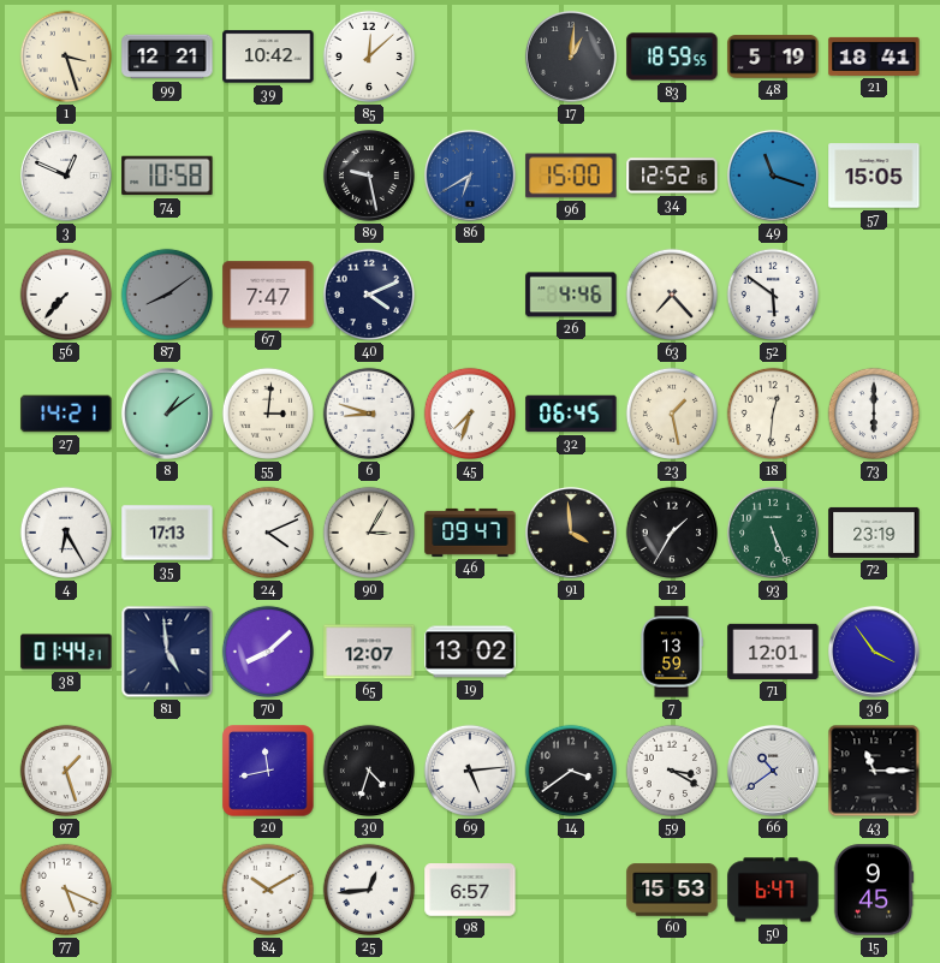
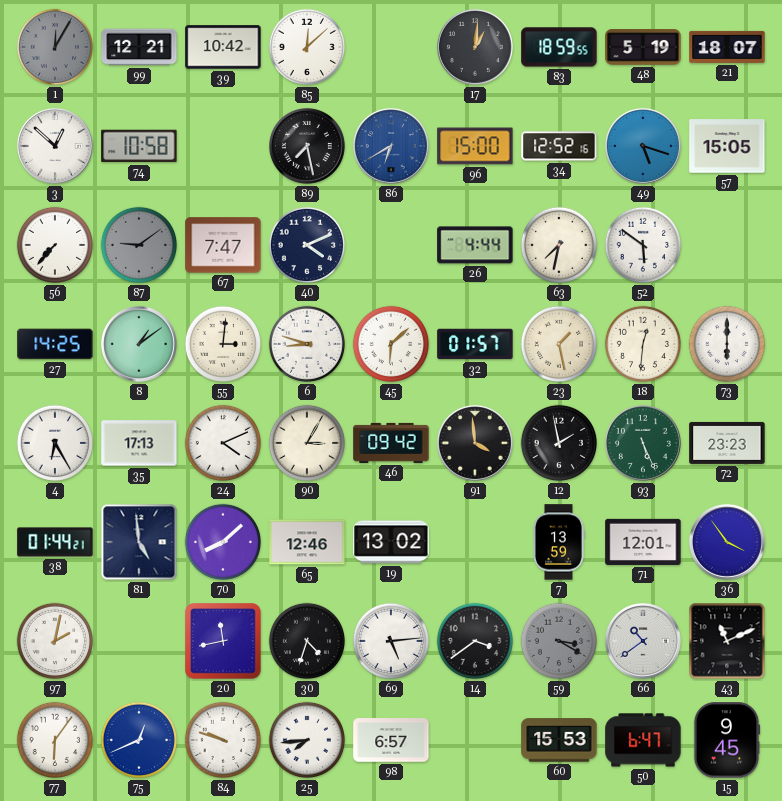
1: 3:27 -> 12:05 (55, 47)
1 dial: cream -> grey (55, 47)
21: 18:41 -> 18:07 (727, 47)
3: 12:49 -> 12:52 (55, 146)
89: 9:28 -> 7:28 (307, 146)
49: 11:18 -> 5:18 (643, 146)
87: 8:09 -> 9:09 (139, 245)
26: 4:46 -> 4:44 (475, 245)
63: 7:23 -> 7:32 (559, 245)
27: 14:21 -> 14:25 (55, 344)
45: 7:33 -> 6:08 (391, 344)
32: 06:45 -> 01:57 (475, 344)
46: 09:47 -> 09:42 (391, 443)
12: 1:35 -> 1:58 (559, 443)
72: 23:19 -> 23:23 (727, 443)
65: 12:07 -> 12:46 (307, 542)
97: 1:27 -> 2:02 (55, 641)
59 dial: white -> grey (559, 641)
43: 11:15 -> 11:11 (727, 641)
77: 5:19 -> 6:06 (55, 740)
75: none -> 12:41 (139, 740)
84: 10:10 -> 9:48 (223, 740)
25: 12:44 -> 7:44 (307, 740)
